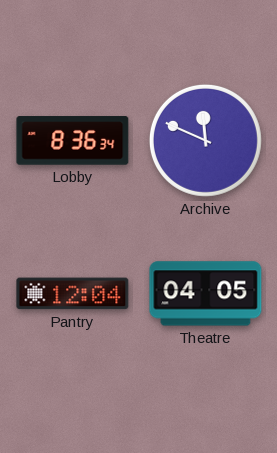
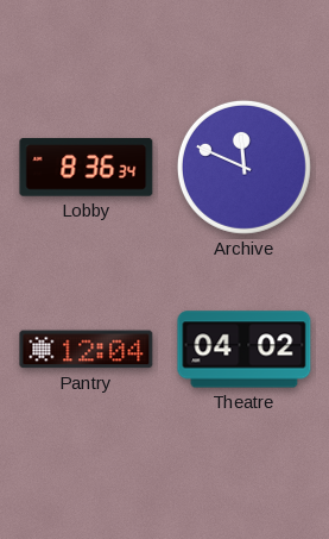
Theatre: 04:05 -> 04:02 (245, 350)
